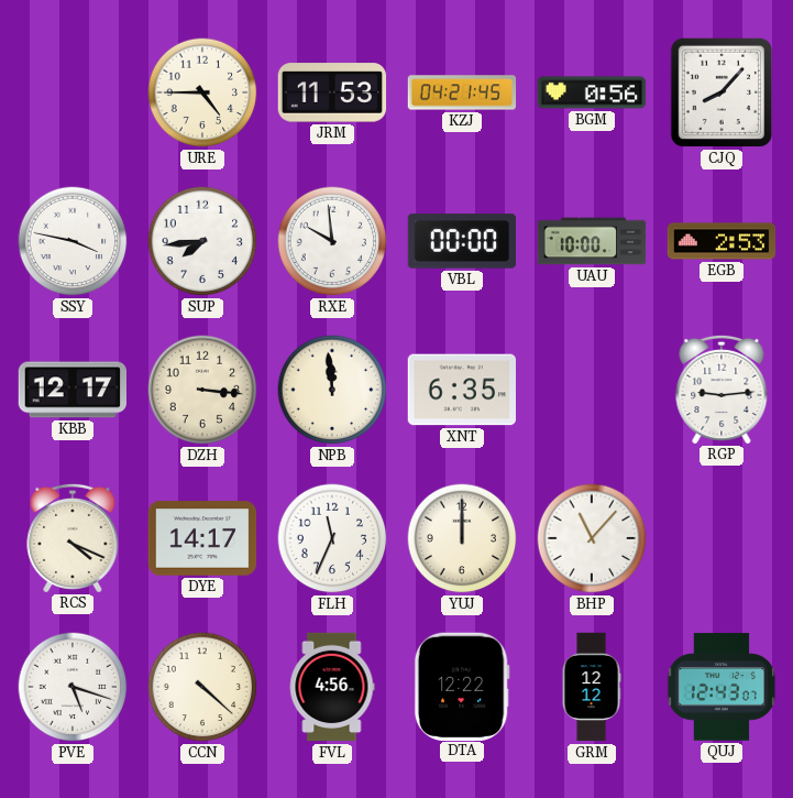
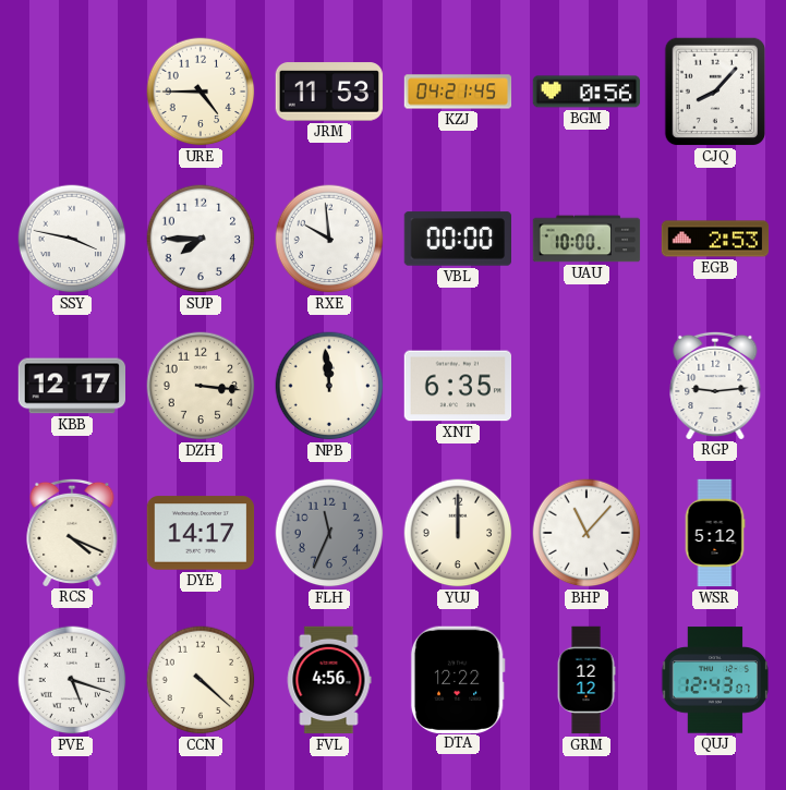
SUP: 7:44 -> 7:45 (201, 239)
FLH dial: white -> grey (329, 533)
WSR: none -> 5:12 (715, 533)
